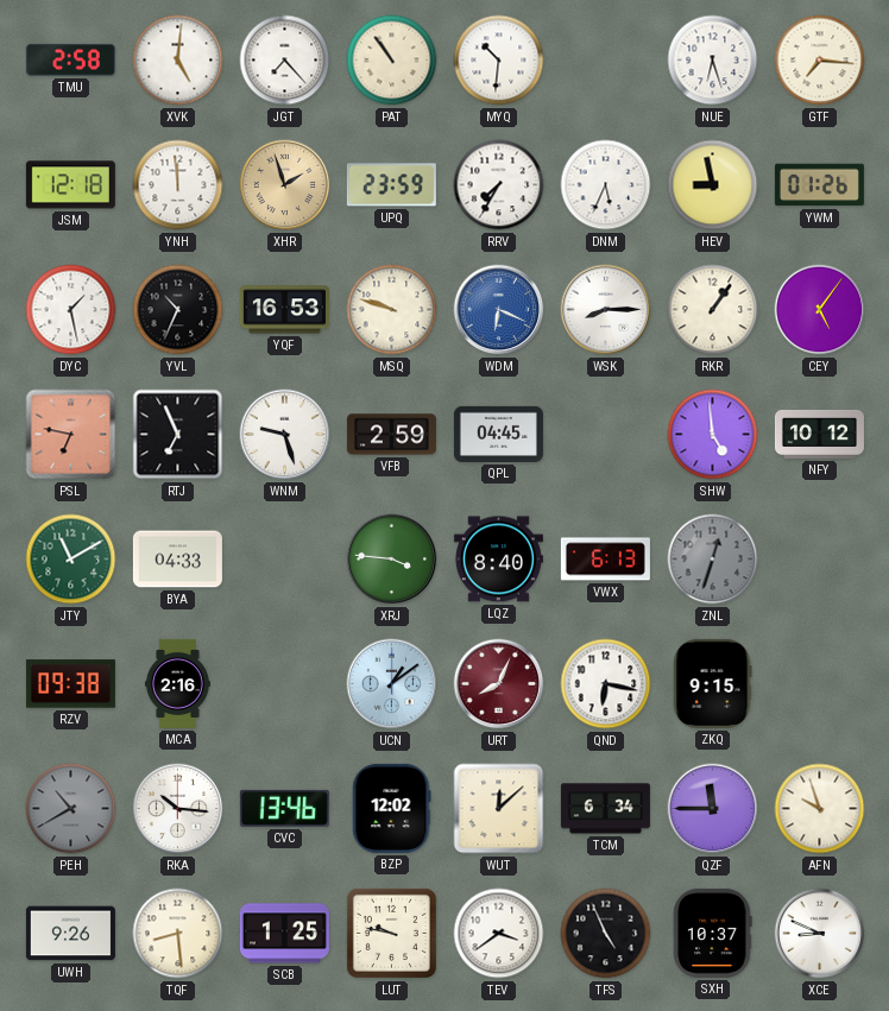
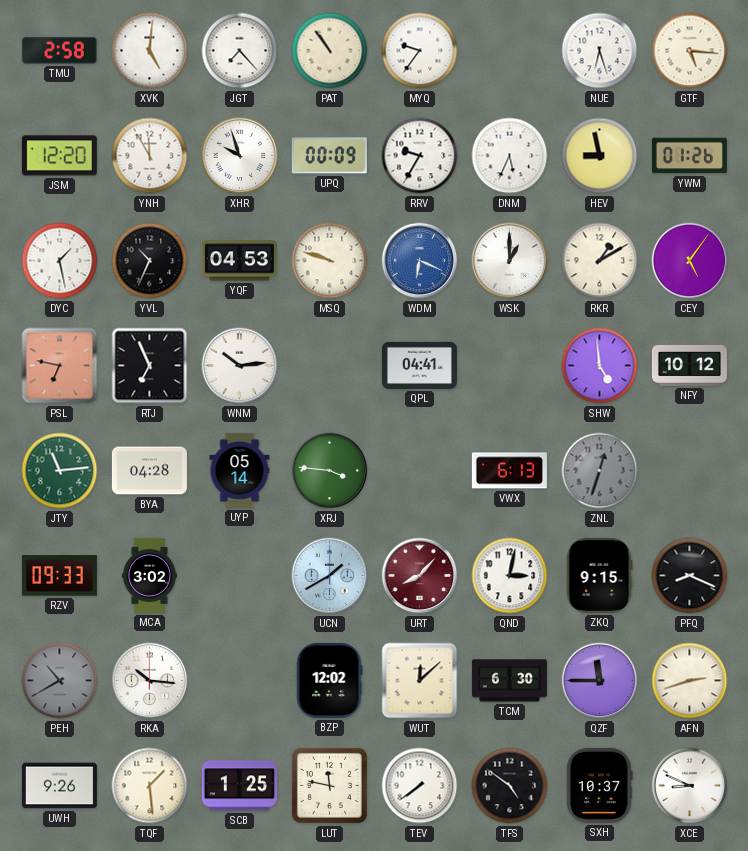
MYQ: 10:31 -> 9:36 (420, 51)
GTF: 7:16 -> 5:16 (690, 51)
JSM: 12:18 -> 12:20 (59, 156)
YNH: 11:59 -> 11:55 (150, 156)
XHR: 1:57 -> 9:57 (240, 156)
XHR dial: champagne -> white (240, 156)
UPQ: 23:59 -> 00:09 (329, 156)
RRV: 7:35 -> 9:35 (420, 156)
YQF: 16:53 -> 04:53 (239, 261)
WSK: 8:15 -> 1:00 (510, 261)
RKR: 1:06 -> 1:10 (600, 261)
WNM: 9:27 -> 10:14 (240, 366)
VFB: 2:59 -> none (391, 435)
QPL: 04:45 -> 04:41 (419, 365)
JTY: 11:10 -> 11:14 (60, 471)
BYA: 04:33 -> 04:28 (149, 471)
UYP: none -> 05:14 (240, 470)
LQZ: 8:40 -> none (498, 560)
RZV: 09:38 -> 09:33 (59, 576)
MCA: 2:16 -> 3:02 (149, 575)
UCN: 1:09 -> 1:40 (330, 576)
URT: 8:04 -> 8:07 (420, 576)
QND: 6:17 -> 3:02 (510, 576)
PFQ: none -> 8:19 (690, 576)
CVC: 13:46 -> none (284, 808)
TCM: 6:34 -> 6:30 (509, 681)
AFN: 9:57 -> 2:42 (690, 681)
TQF: 8:29 -> 1:29 (150, 786)
LUT: 9:47 -> 11:47 (329, 785)
TEV: 3:39 -> 7:39 (420, 786)
TFS: 4:56 -> 4:51 (510, 786)
